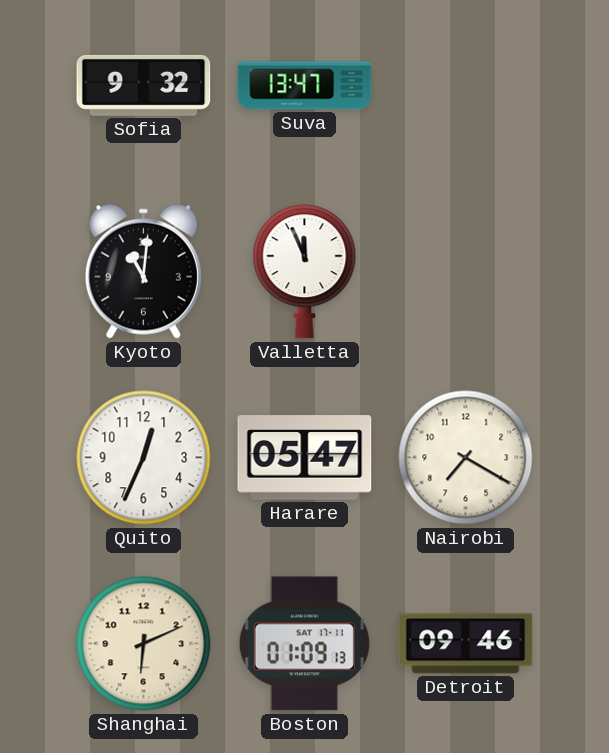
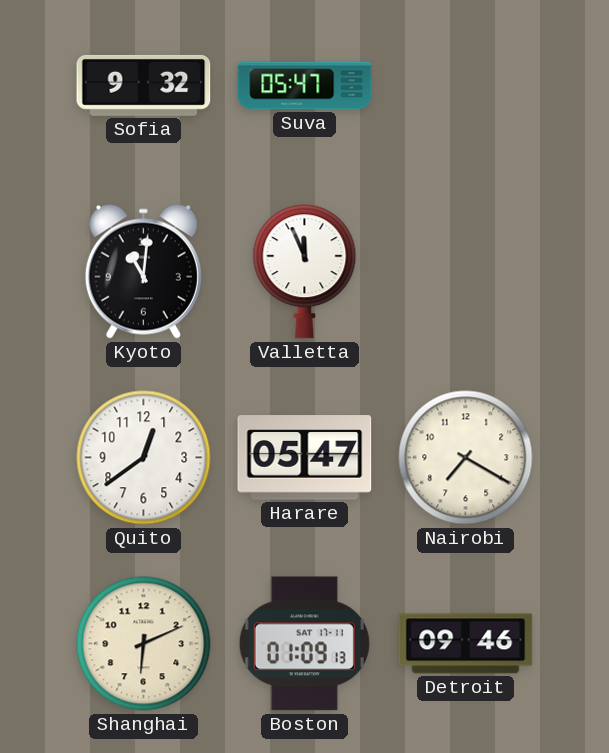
Suva: 13:47 -> 05:47 (305, 86)
Quito: 12:34 -> 12:39 (144, 458)
